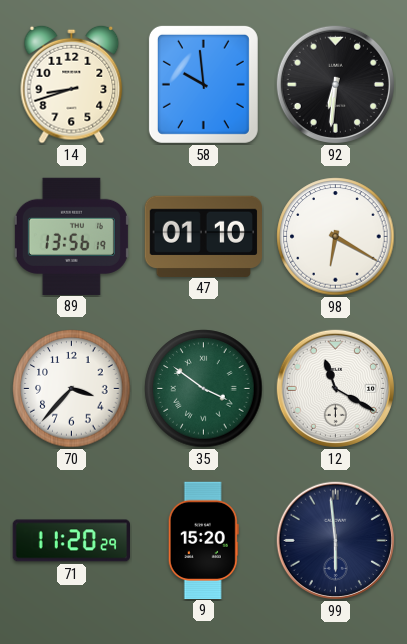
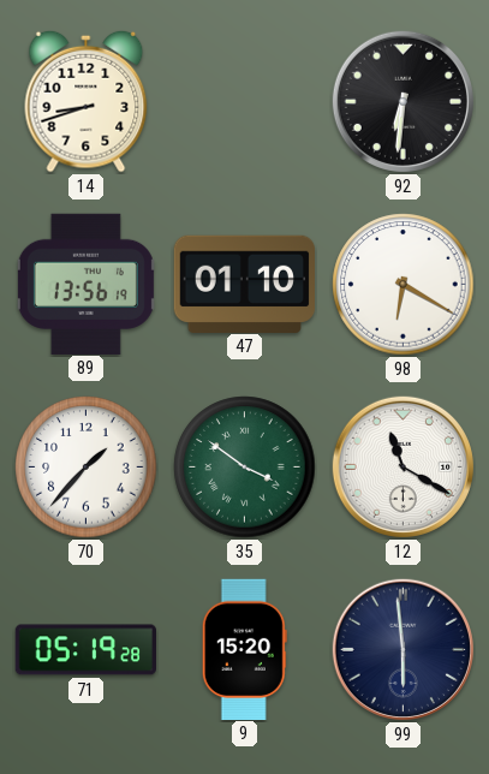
58: 9:59 -> none (203, 84)
70: 3:37 -> 1:37 (87, 468)
71: 11:20 -> 05:19 (85, 650)
